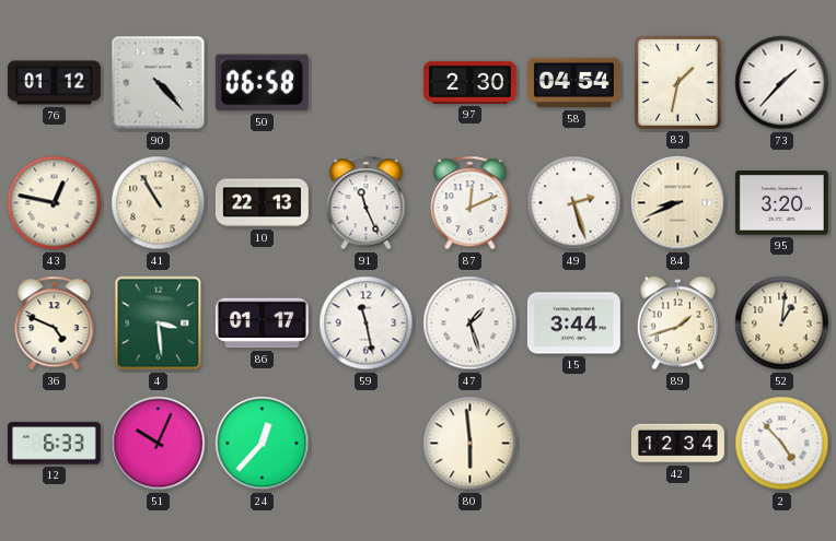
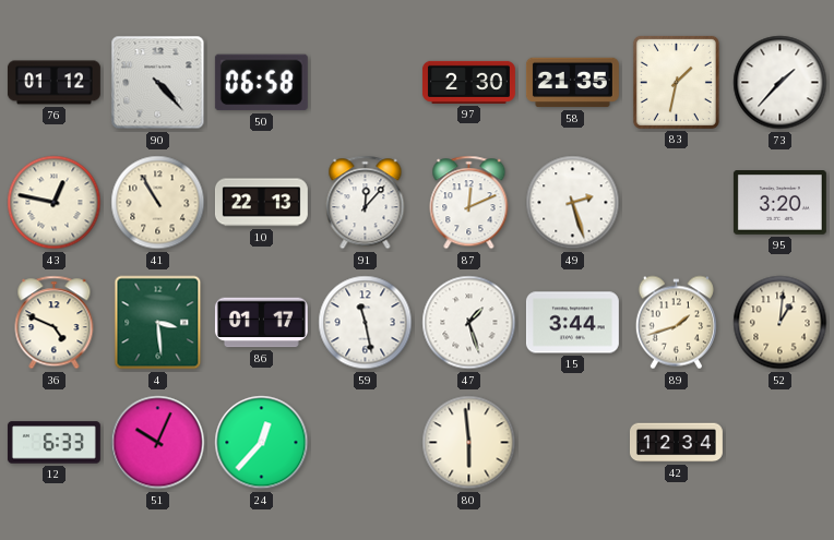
58: 04:54 -> 21:35 (572, 83)
91: 11:26 -> 12:07 (366, 203)
84: 8:41 -> none (678, 203)
2: 4:53 -> none (782, 444)
